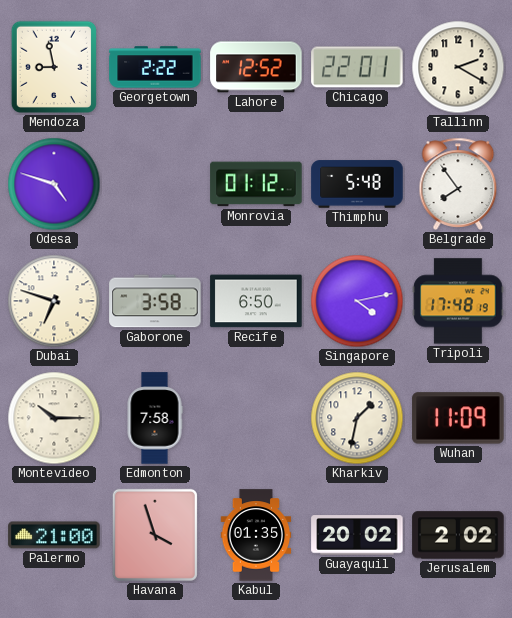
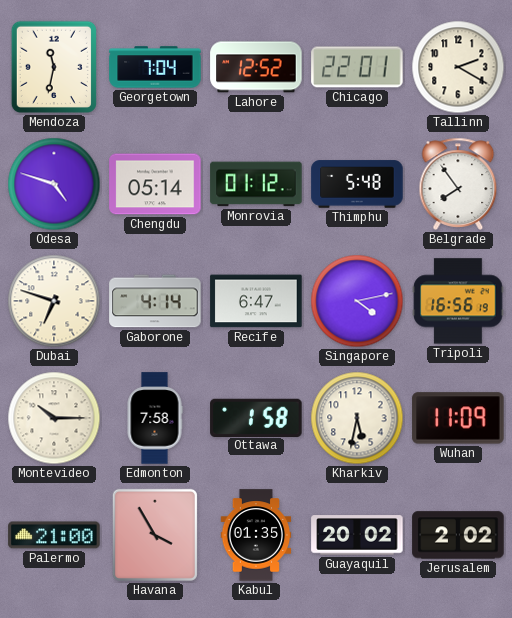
Mendoza: 8:58 -> 11:32 (54, 67)
Georgetown: 2:22 -> 7:04 (155, 67)
Chengdu: none -> 05:14 (155, 184)
Gaborone: 3:58 -> 4:14 (155, 301)
Recife: 6:50 -> 6:47 (256, 301)
Tripoli: 17:48 -> 16:56 (458, 301)
Ottawa: none -> 1:58 (256, 417)
Kharkiv: 1:32 -> 5:32 (357, 418)
Havana: 3:57 -> 3:55 (155, 535)
